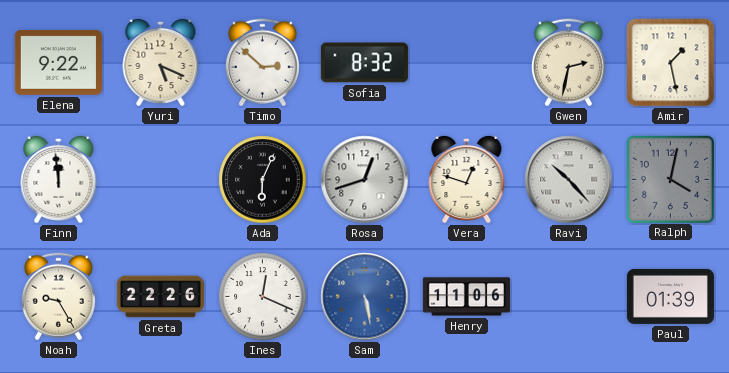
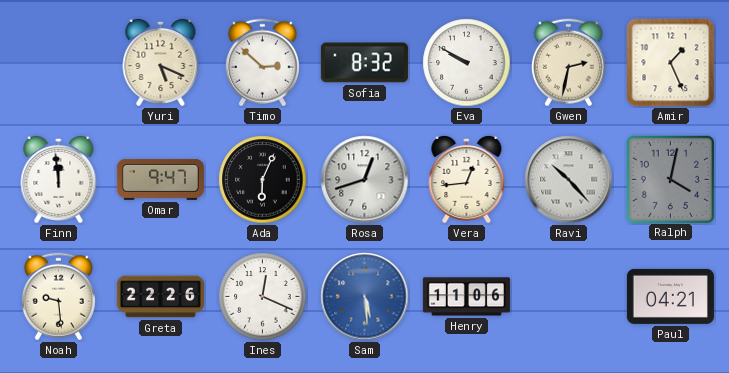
Elena: 9:22 -> none (58, 63)
Eva: none -> 9:50 (467, 63)
Amir: 1:28 -> 1:26 (671, 63)
Omar: none -> 9:47 (160, 179)
Vera: 12:48 -> 12:44 (467, 179)
Noah: 9:25 -> 9:29 (58, 297)
Sam: 5:28 -> 5:29 (365, 297)
Paul: 01:39 -> 04:21 (670, 296)
